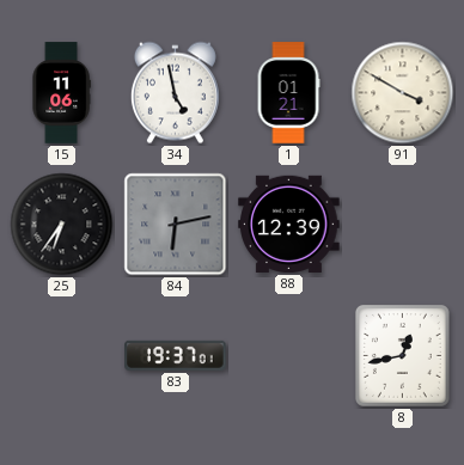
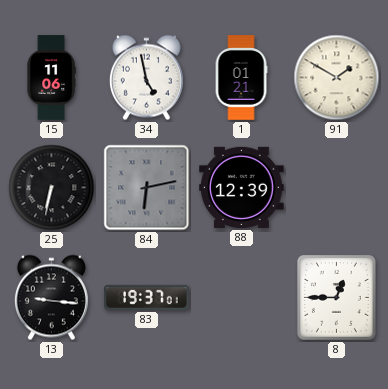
91: 3:50 -> 1:50 (337, 78)
25: 6:36 -> 6:32 (52, 188)
13: none -> 9:16 (51, 298)
8: 12:43 -> 12:45 (336, 298)
